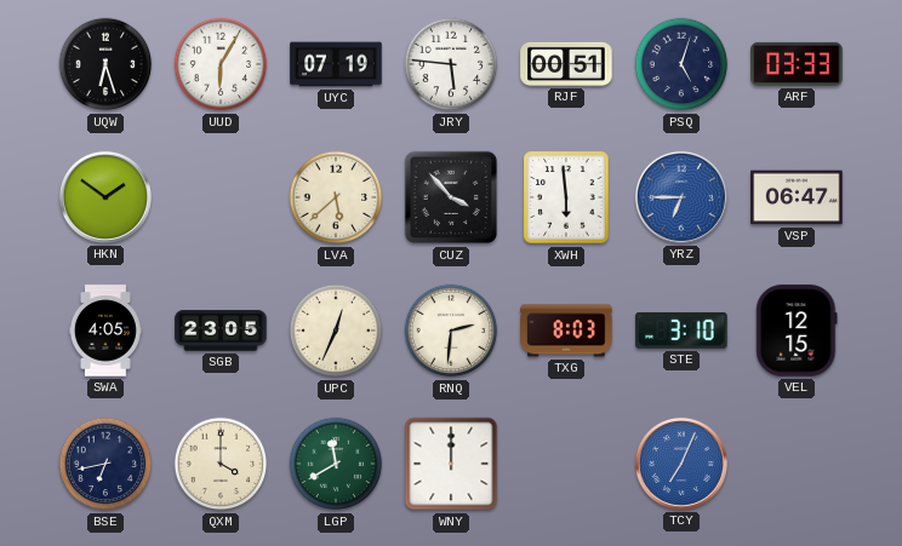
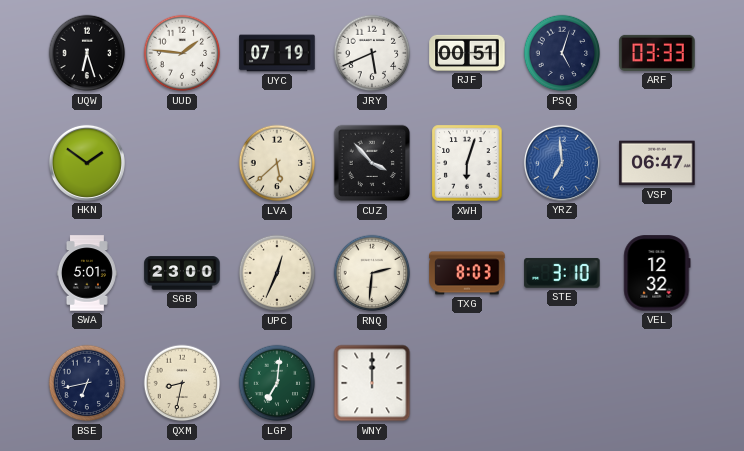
UUD: 6:05 -> 1:46 (182, 53)
JRY: 5:46 -> 5:41 (372, 53)
XWH: 5:59 -> 6:03 (467, 163)
YRZ: 6:45 -> 6:59 (562, 163)
SWA: 4:05 -> 5:01 (87, 273)
SGB: 23:05 -> 23:00 (182, 273)
VEL: 12:15 -> 12:32 (657, 273)
QXM: 4:00 -> 8:32 (182, 383)
LGP: 11:40 -> 7:01 (277, 383)
TCY: 7:04 -> none (681, 464)
